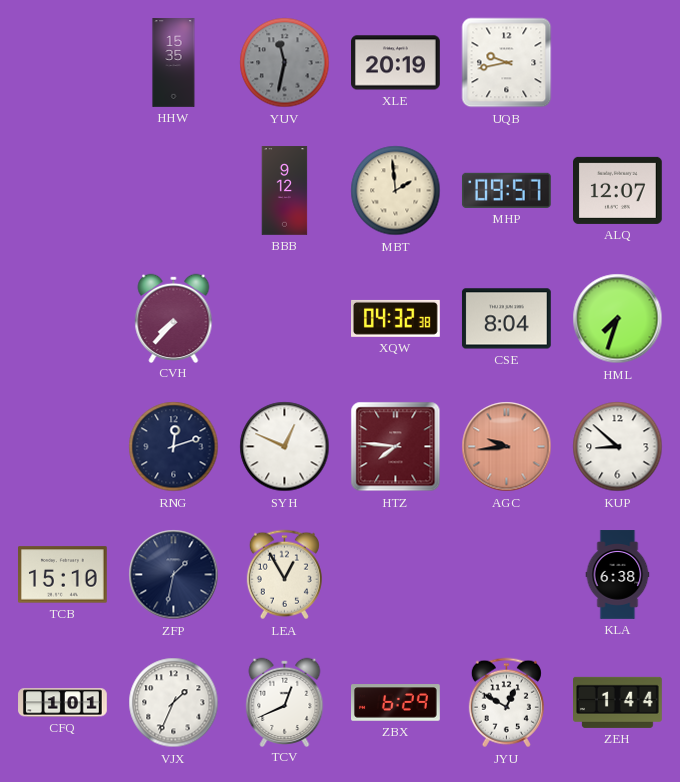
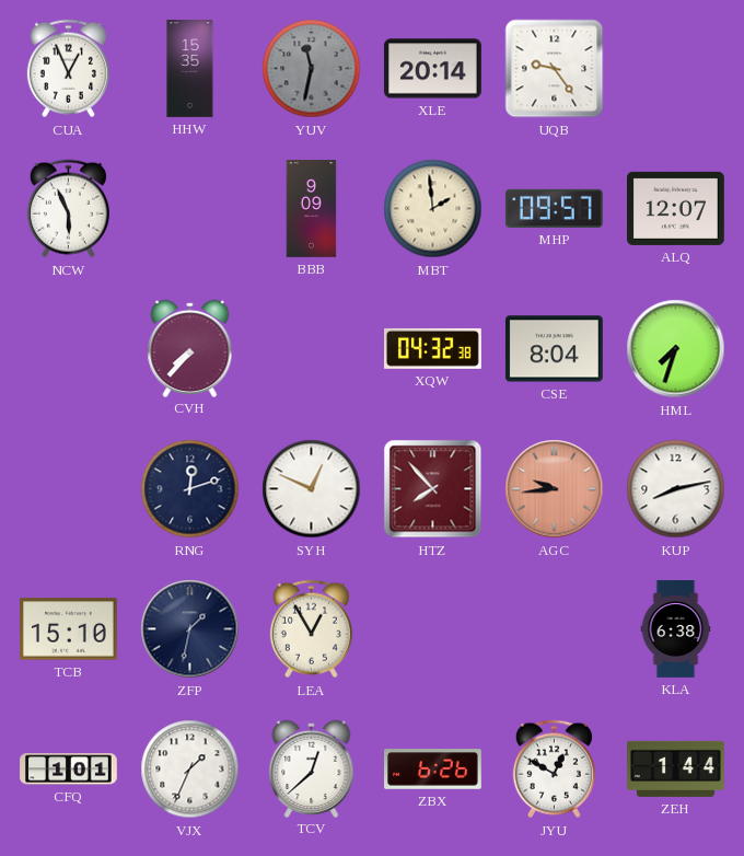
CUA: none -> 12:56 (68, 69)
XLE: 20:19 -> 20:14 (433, 69)
UQB: 9:43 -> 9:24 (555, 69)
NCW: none -> 5:56 (68, 209)
BBB: 9:12 -> 9:09 (312, 209)
HTZ: 7:46 -> 7:53 (433, 489)
KUP: 8:52 -> 8:13 (676, 489)
TCV: 12:41 -> 12:38 (312, 768)
ZBX: 6:29 -> 6:26 (433, 770)
